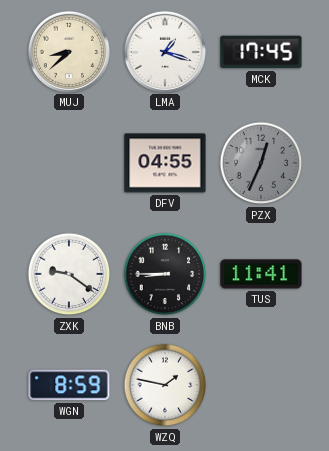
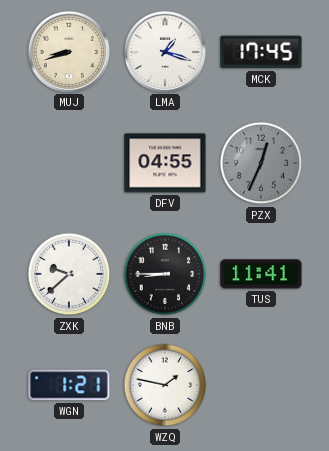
MUJ: 8:38 -> 8:42 (68, 51)
ZXK: 9:21 -> 9:38 (69, 274)
WGN: 8:59 -> 1:21 (69, 385)
